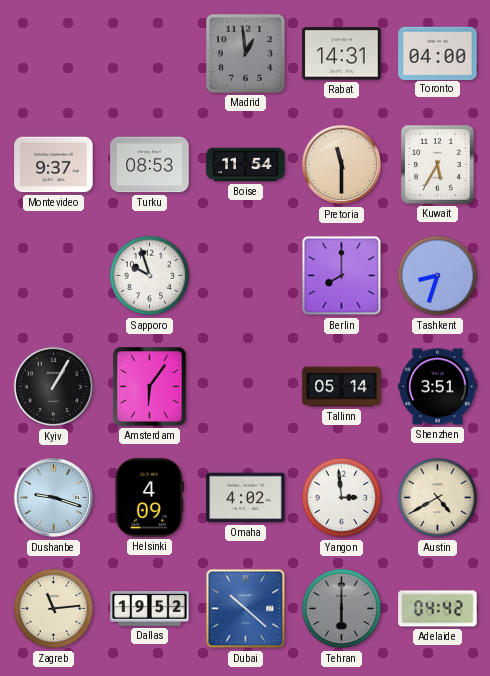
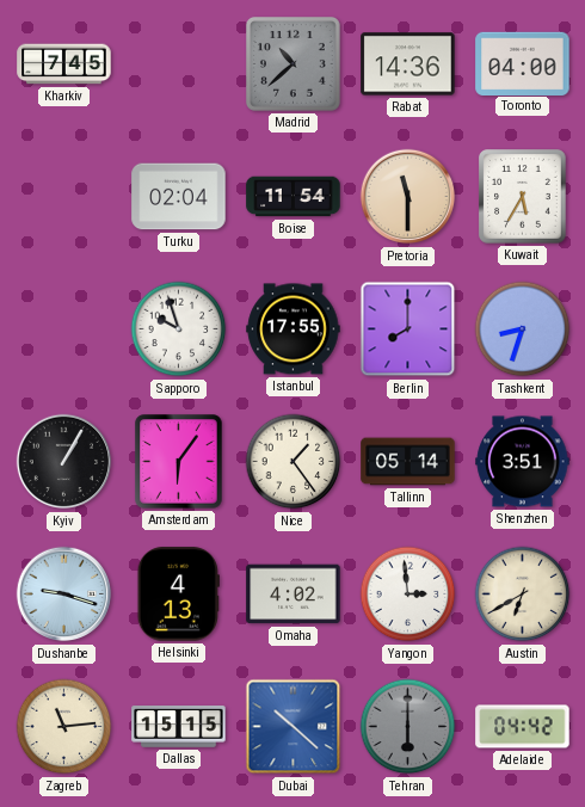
Kharkiv: none -> 7:45 (64, 64)
Madrid: 12:59 -> 10:38 (294, 64)
Rabat: 14:31 -> 14:36 (408, 64)
Montevideo: 9:37 -> none (54, 165)
Turku: 08:53 -> 02:04 (179, 197)
Istanbul: none -> 17:55 (294, 329)
Nice: none -> 1:24 (294, 462)
Helsinki: 4:09 -> 4:13 (178, 595)
Austin: 4:40 -> 6:40 (523, 595)
Dallas: 19:52 -> 15:15 (179, 727)
